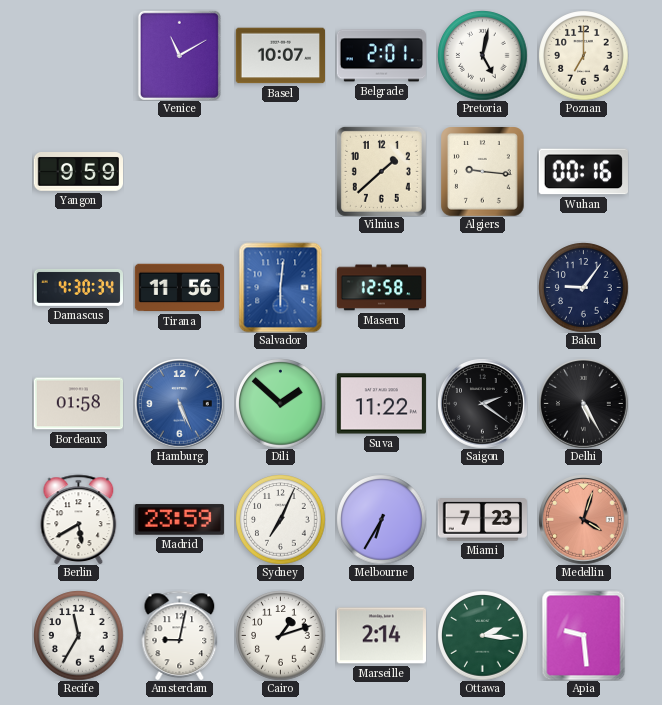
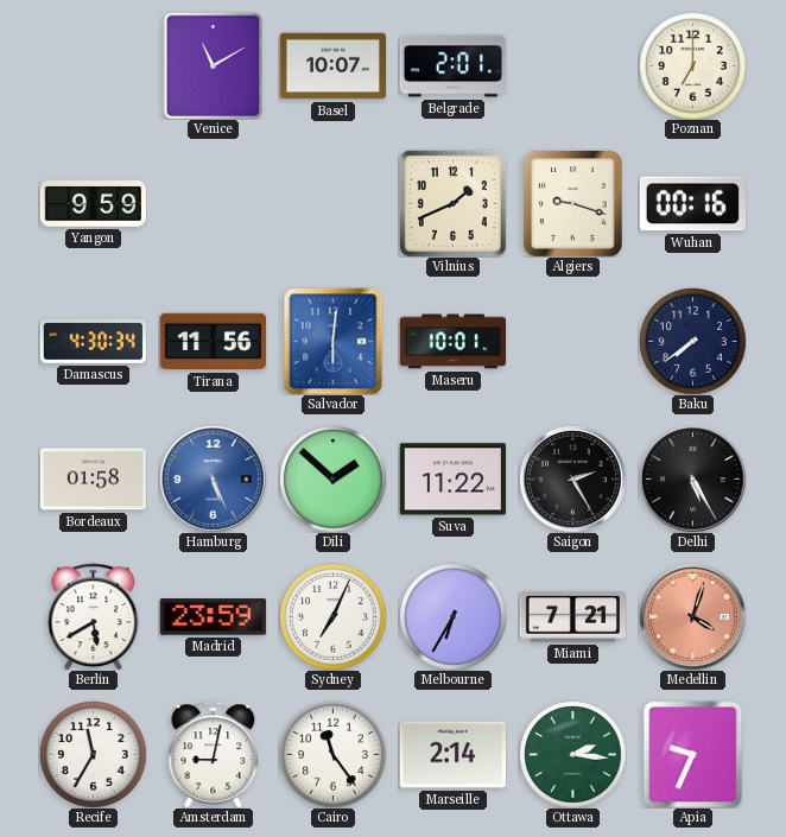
Pretoria: 5:02 -> none (482, 55)
Vilnius: 1:38 -> 1:41 (452, 203)
Algiers: 9:16 -> 9:18 (573, 204)
Maseru: 12:58 -> 10:01 (452, 342)
Baku: 9:06 -> 7:39 (692, 341)
Saigon: 2:21 -> 2:25 (572, 478)
Miami: 7:23 -> 7:21 (572, 617)
Cairo: 1:12 -> 11:24 (332, 754)
Apia: 9:29 -> 9:34 (693, 754)
